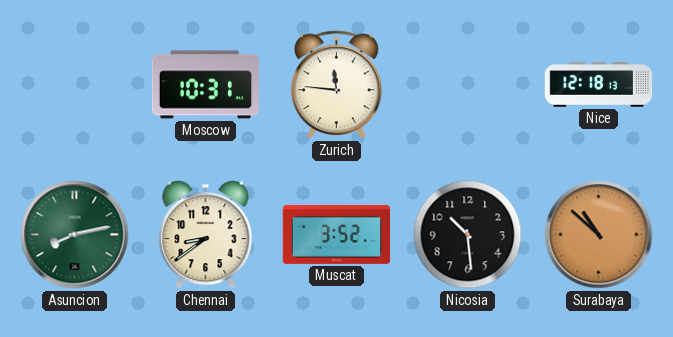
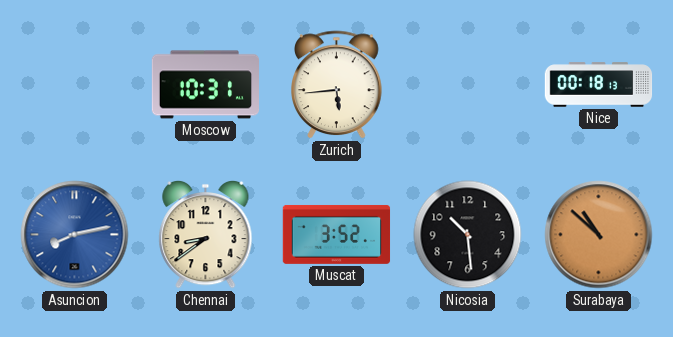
Zurich: 11:46 -> 5:44 (337, 85)
Nice: 12:18 -> 00:18 (599, 85)
Asuncion dial: green -> blue (75, 235)
